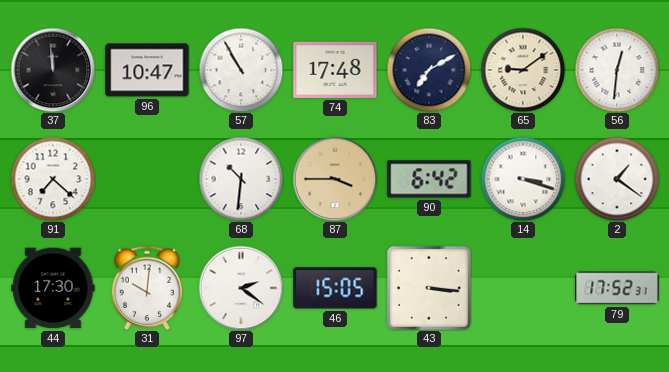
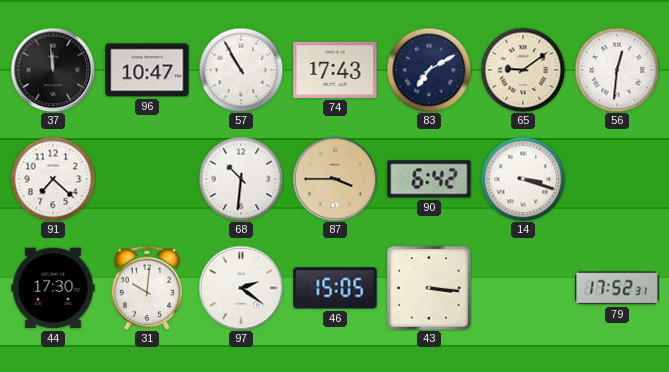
74: 17:48 -> 17:43 (335, 70)
2: 1:21 -> none (617, 179)
